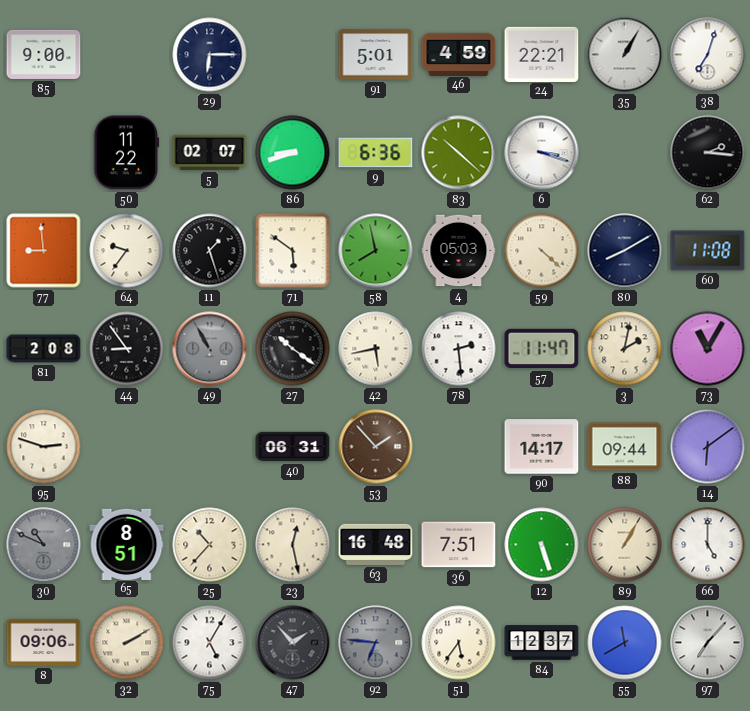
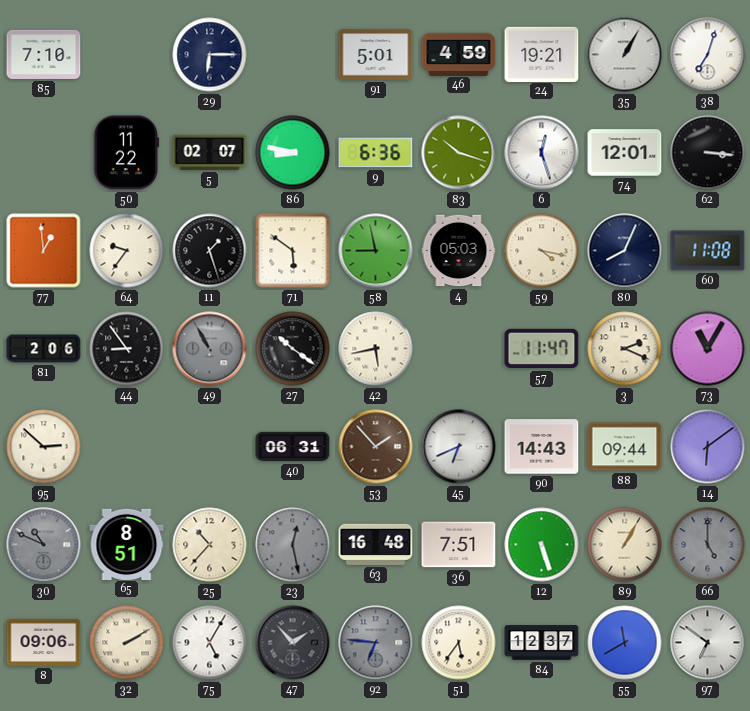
85: 9:00 -> 7:10 (44, 54)
24: 22:21 -> 19:21 (542, 54)
86: 8:42 -> 8:47 (293, 153)
83: 10:22 -> 10:18 (459, 153)
6: 3:18 -> 12:27 (542, 153)
74: none -> 12:01 (625, 153)
62: 2:16 -> 3:16 (708, 153)
77: 8:59 -> 12:59 (44, 251)
58: 7:58 -> 8:58 (376, 251)
59: 4:22 -> 4:17 (542, 251)
80: 8:10 -> 8:04 (625, 251)
81: 2:08 -> 2:06 (44, 349)
78: 2:29 -> none (459, 349)
3: 2:02 -> 2:19 (625, 349)
95: 2:48 -> 2:52 (44, 447)
45: none -> 6:41 (459, 447)
90: 14:17 -> 14:43 (542, 447)
23 dial: cream -> grey (293, 545)
66 dial: white -> grey (708, 545)
97: 7:07 -> 6:51 (708, 643)
